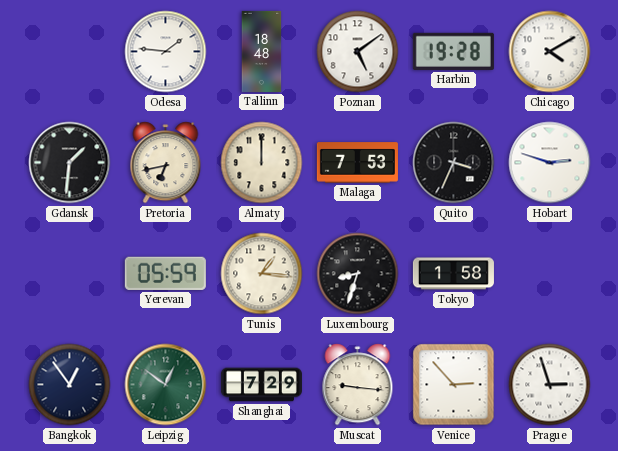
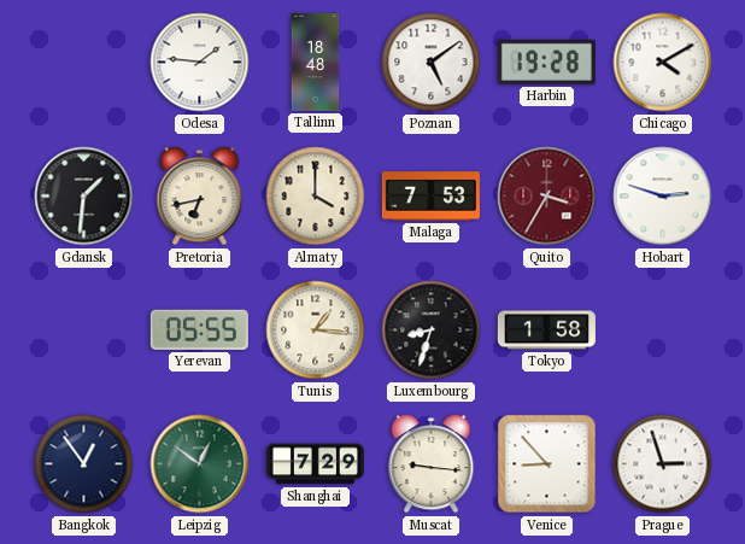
Almaty: 12:00 -> 4:00 (316, 197)
Quito: 3:34 -> 3:35 (547, 197)
Quito dial: black -> burgundy (547, 197)
Yerevan: 05:59 -> 05:55 (199, 329)
Venice: 2:53 -> 8:53 (547, 464)
